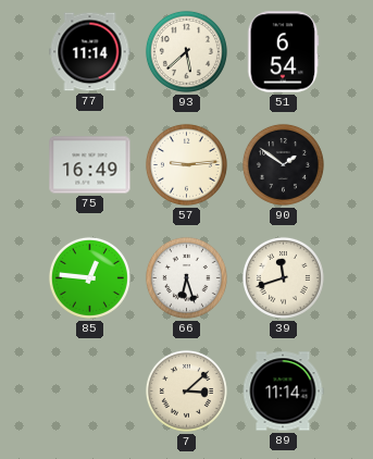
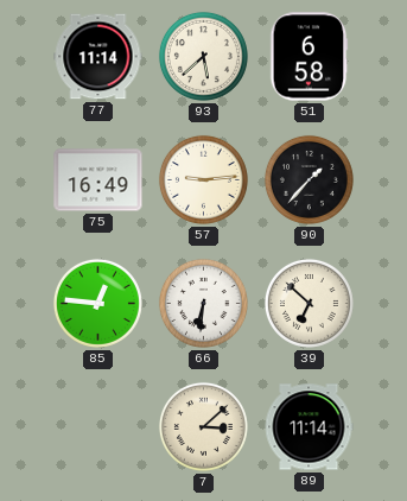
51: 6:54 -> 6:58 (310, 57)
90: 1:51 -> 1:37 (309, 179)
66: 6:27 -> 6:31 (203, 303)
39: 11:42 -> 6:52 (309, 303)
